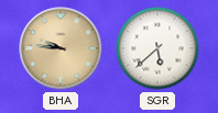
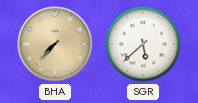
BHA: 9:46 -> 7:37 (55, 44)
